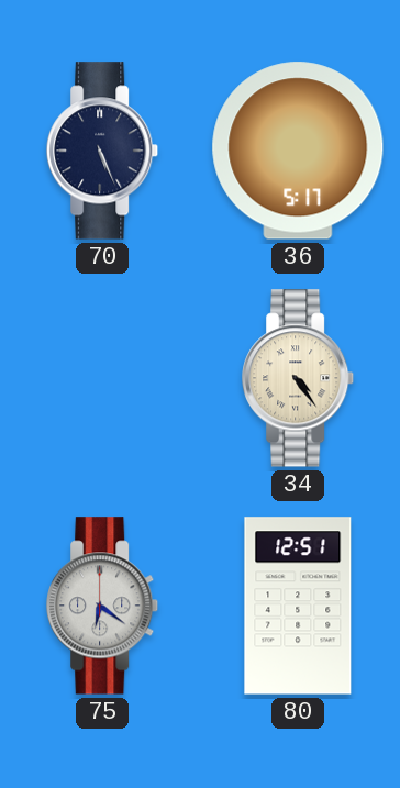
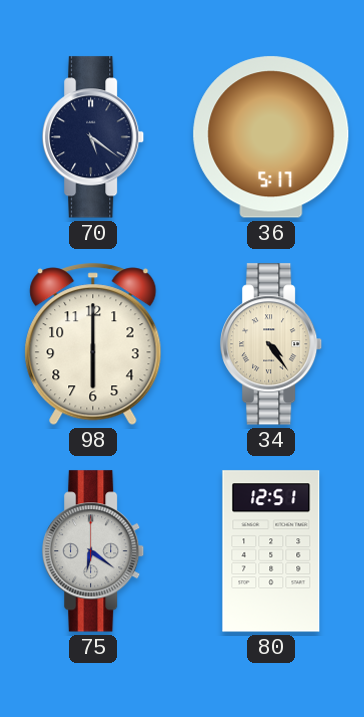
70: 5:26 -> 5:21 (94, 137)
98: none -> 6:00 (93, 344)
